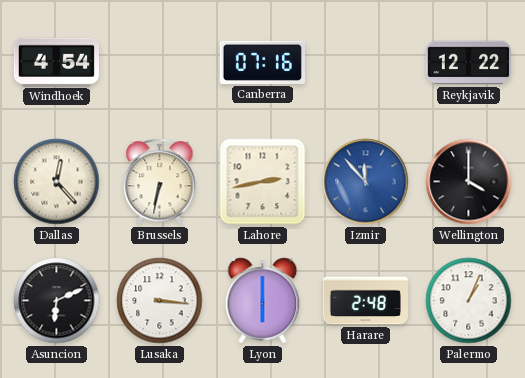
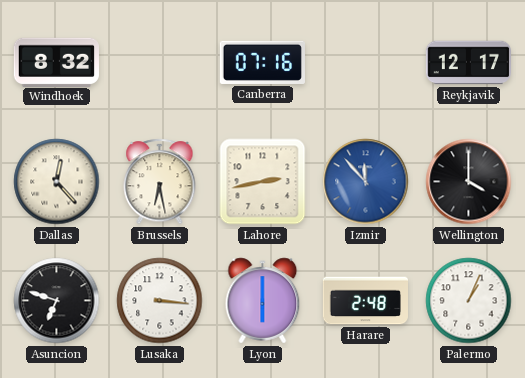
Windhoek: 4:54 -> 8:32 (56, 62)
Reykjavik: 12:22 -> 12:17 (468, 63)
Brussels: 6:32 -> 6:28 (160, 182)
Asuncion: 6:11 -> 6:48 (57, 301)
